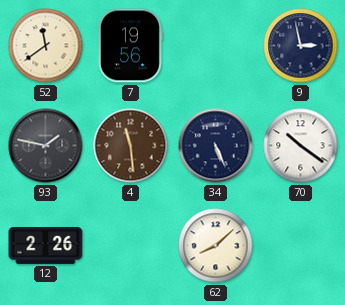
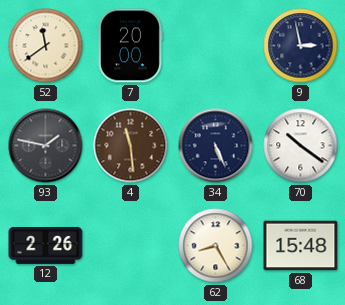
7: 19:56 -> 20:00 (131, 46)
62: 8:08 -> 8:25 (216, 246)
68: none -> 15:48 (301, 246)
